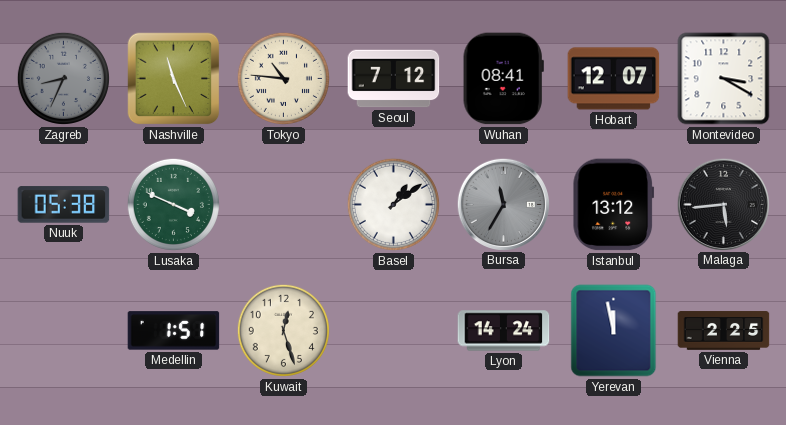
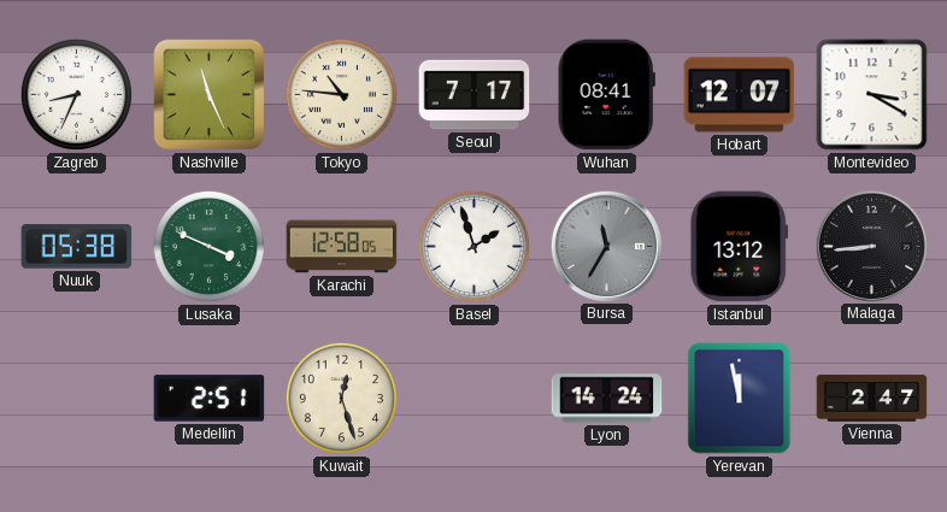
Zagreb dial: grey -> white (76, 94)
Seoul: 7:12 -> 7:17 (475, 95)
Karachi: none -> 12:58 (342, 247)
Basel: 1:09 -> 1:57 (473, 246)
Malaga: 5:44 -> 8:44 (871, 246)
Medellin: 1:51 -> 2:51 (210, 399)
Vienna: 2:25 -> 2:47 (872, 399)
